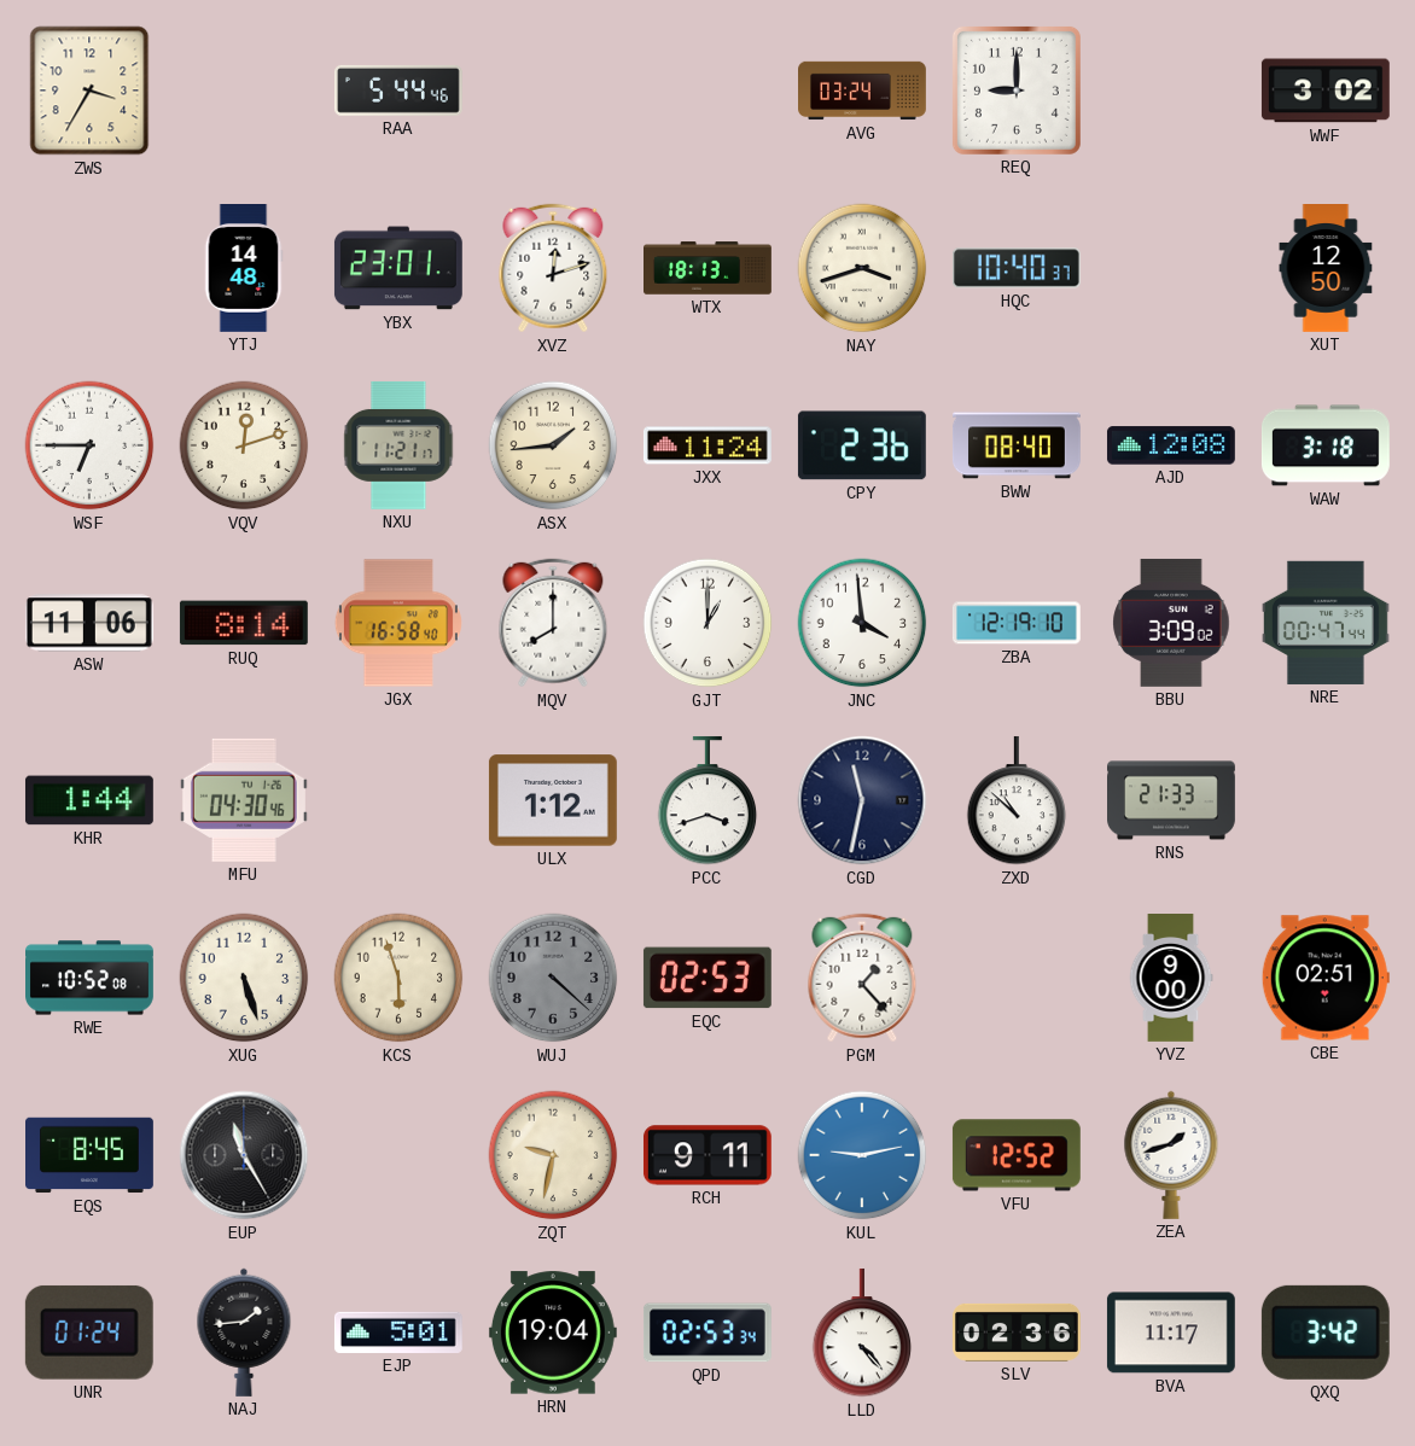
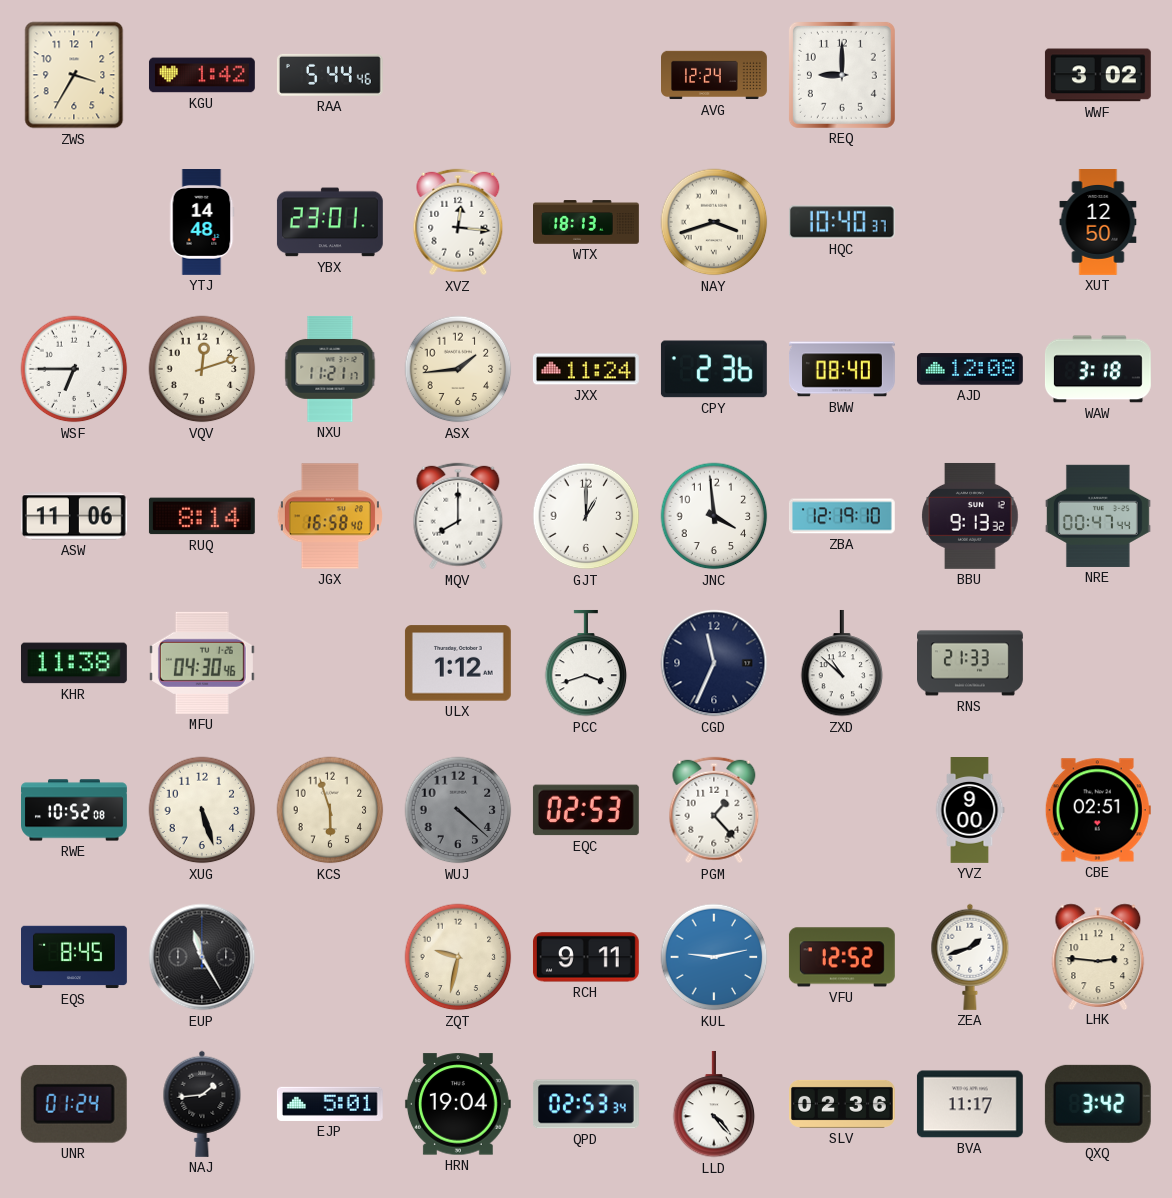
KGU: none -> 1:42 (202, 75)
AVG: 03:24 -> 12:24 (715, 75)
XVZ: 12:12 -> 12:16 (458, 222)
BBU: 3:09 -> 9:13 (970, 516)
KHR: 1:44 -> 11:38 (74, 663)
CGD: 11:32 -> 11:34 (714, 663)
LHK: none -> 2:46 (1098, 956)
